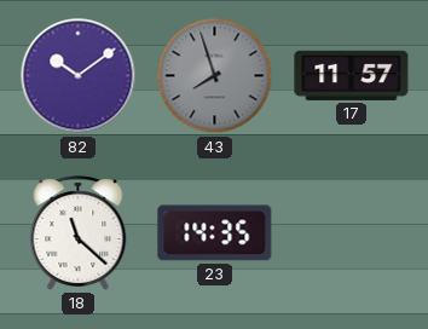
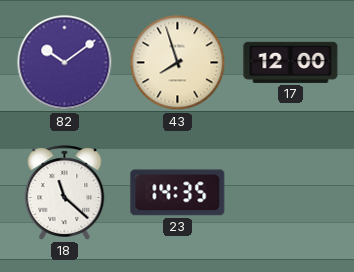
43 dial: grey -> cream (178, 63)
17: 11:57 -> 12:00 (291, 62)
